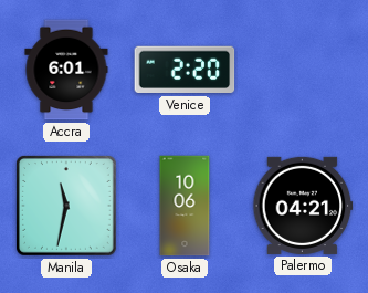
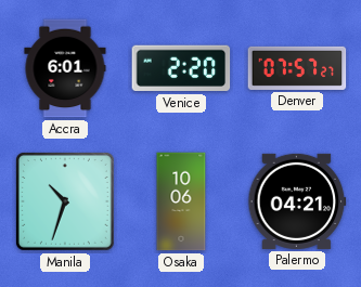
Denver: none -> 07:57 (297, 68)
Manila: 11:32 -> 10:33 (65, 201)
